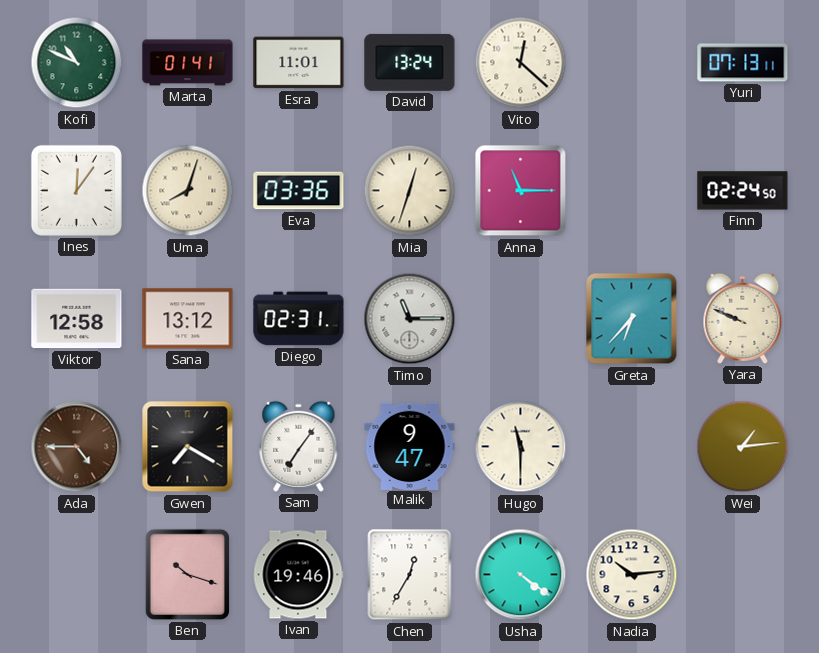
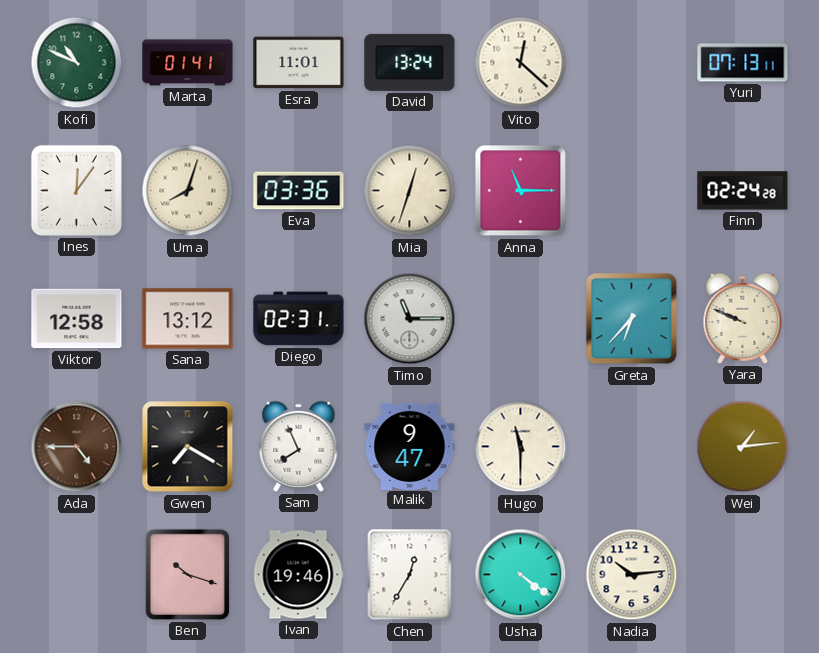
Finn: 02:24:50 -> 02:24:28 (743, 191)
Sam: 7:06 -> 7:56 (299, 446)
